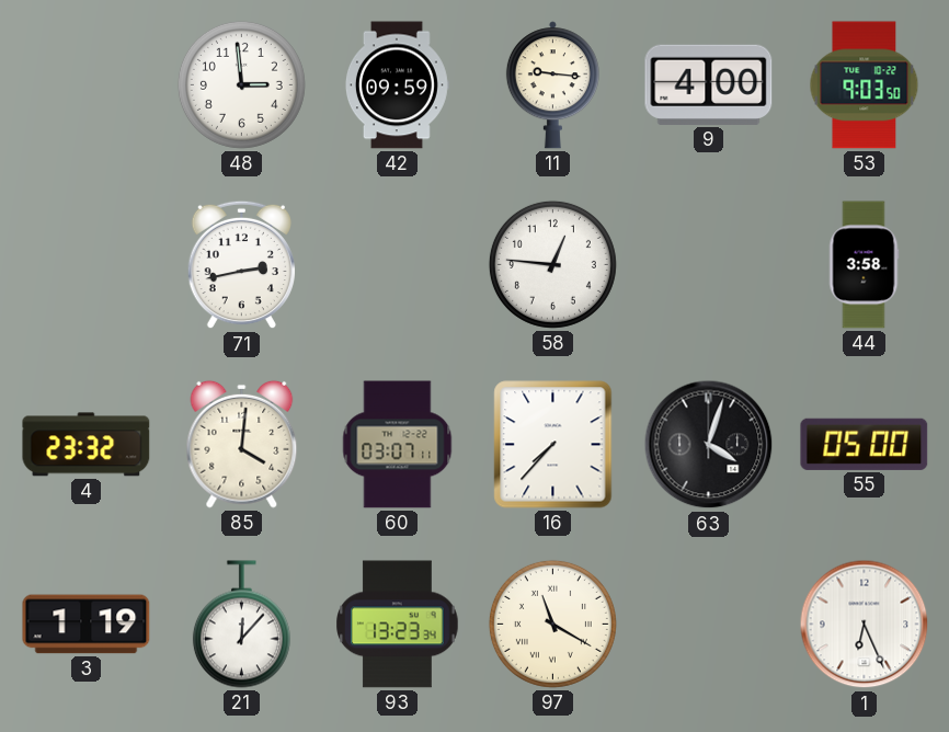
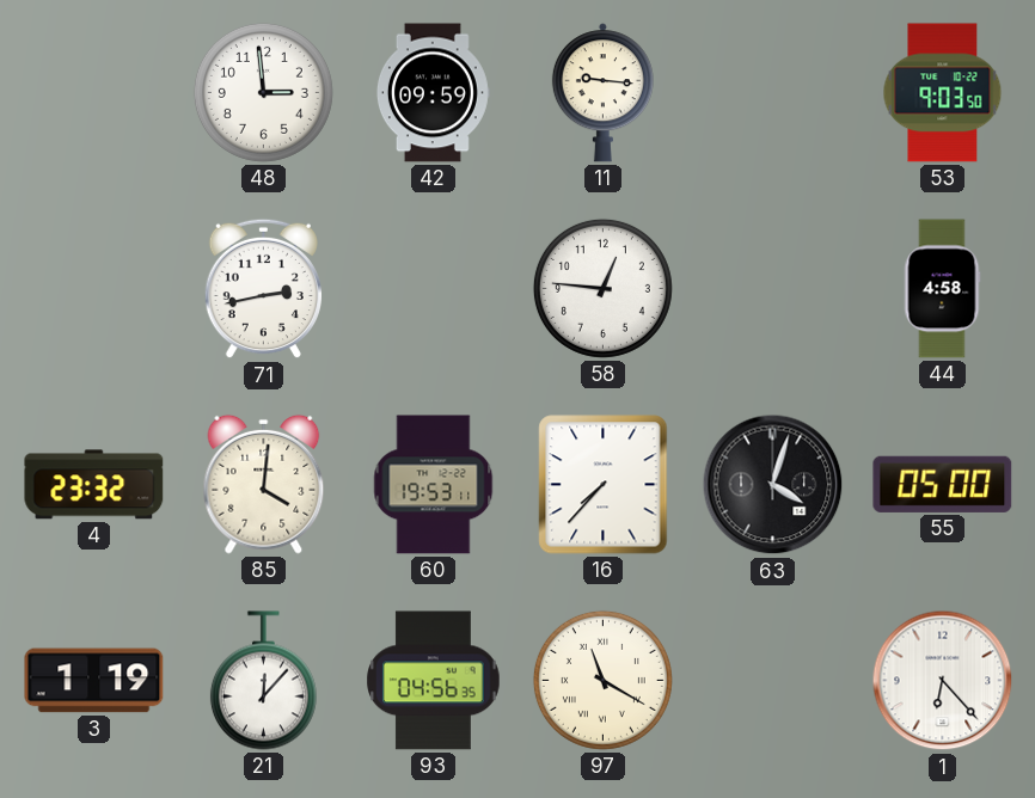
9: 4:00 -> none (709, 84)
44: 3:58 -> 4:58 (942, 289)
60: 03:07 -> 19:53 (434, 485)
93: 13:23 -> 04:56 (434, 681)
1: 6:26 -> 6:23 (943, 681)
